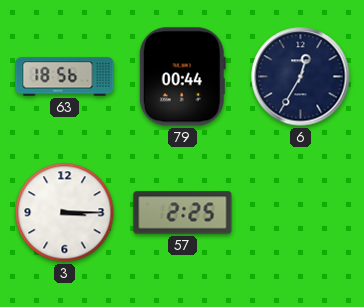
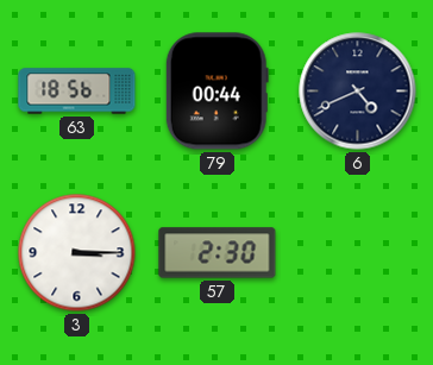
6: 12:35 -> 4:41 (358, 92)
57: 2:25 -> 2:30 (218, 253)
